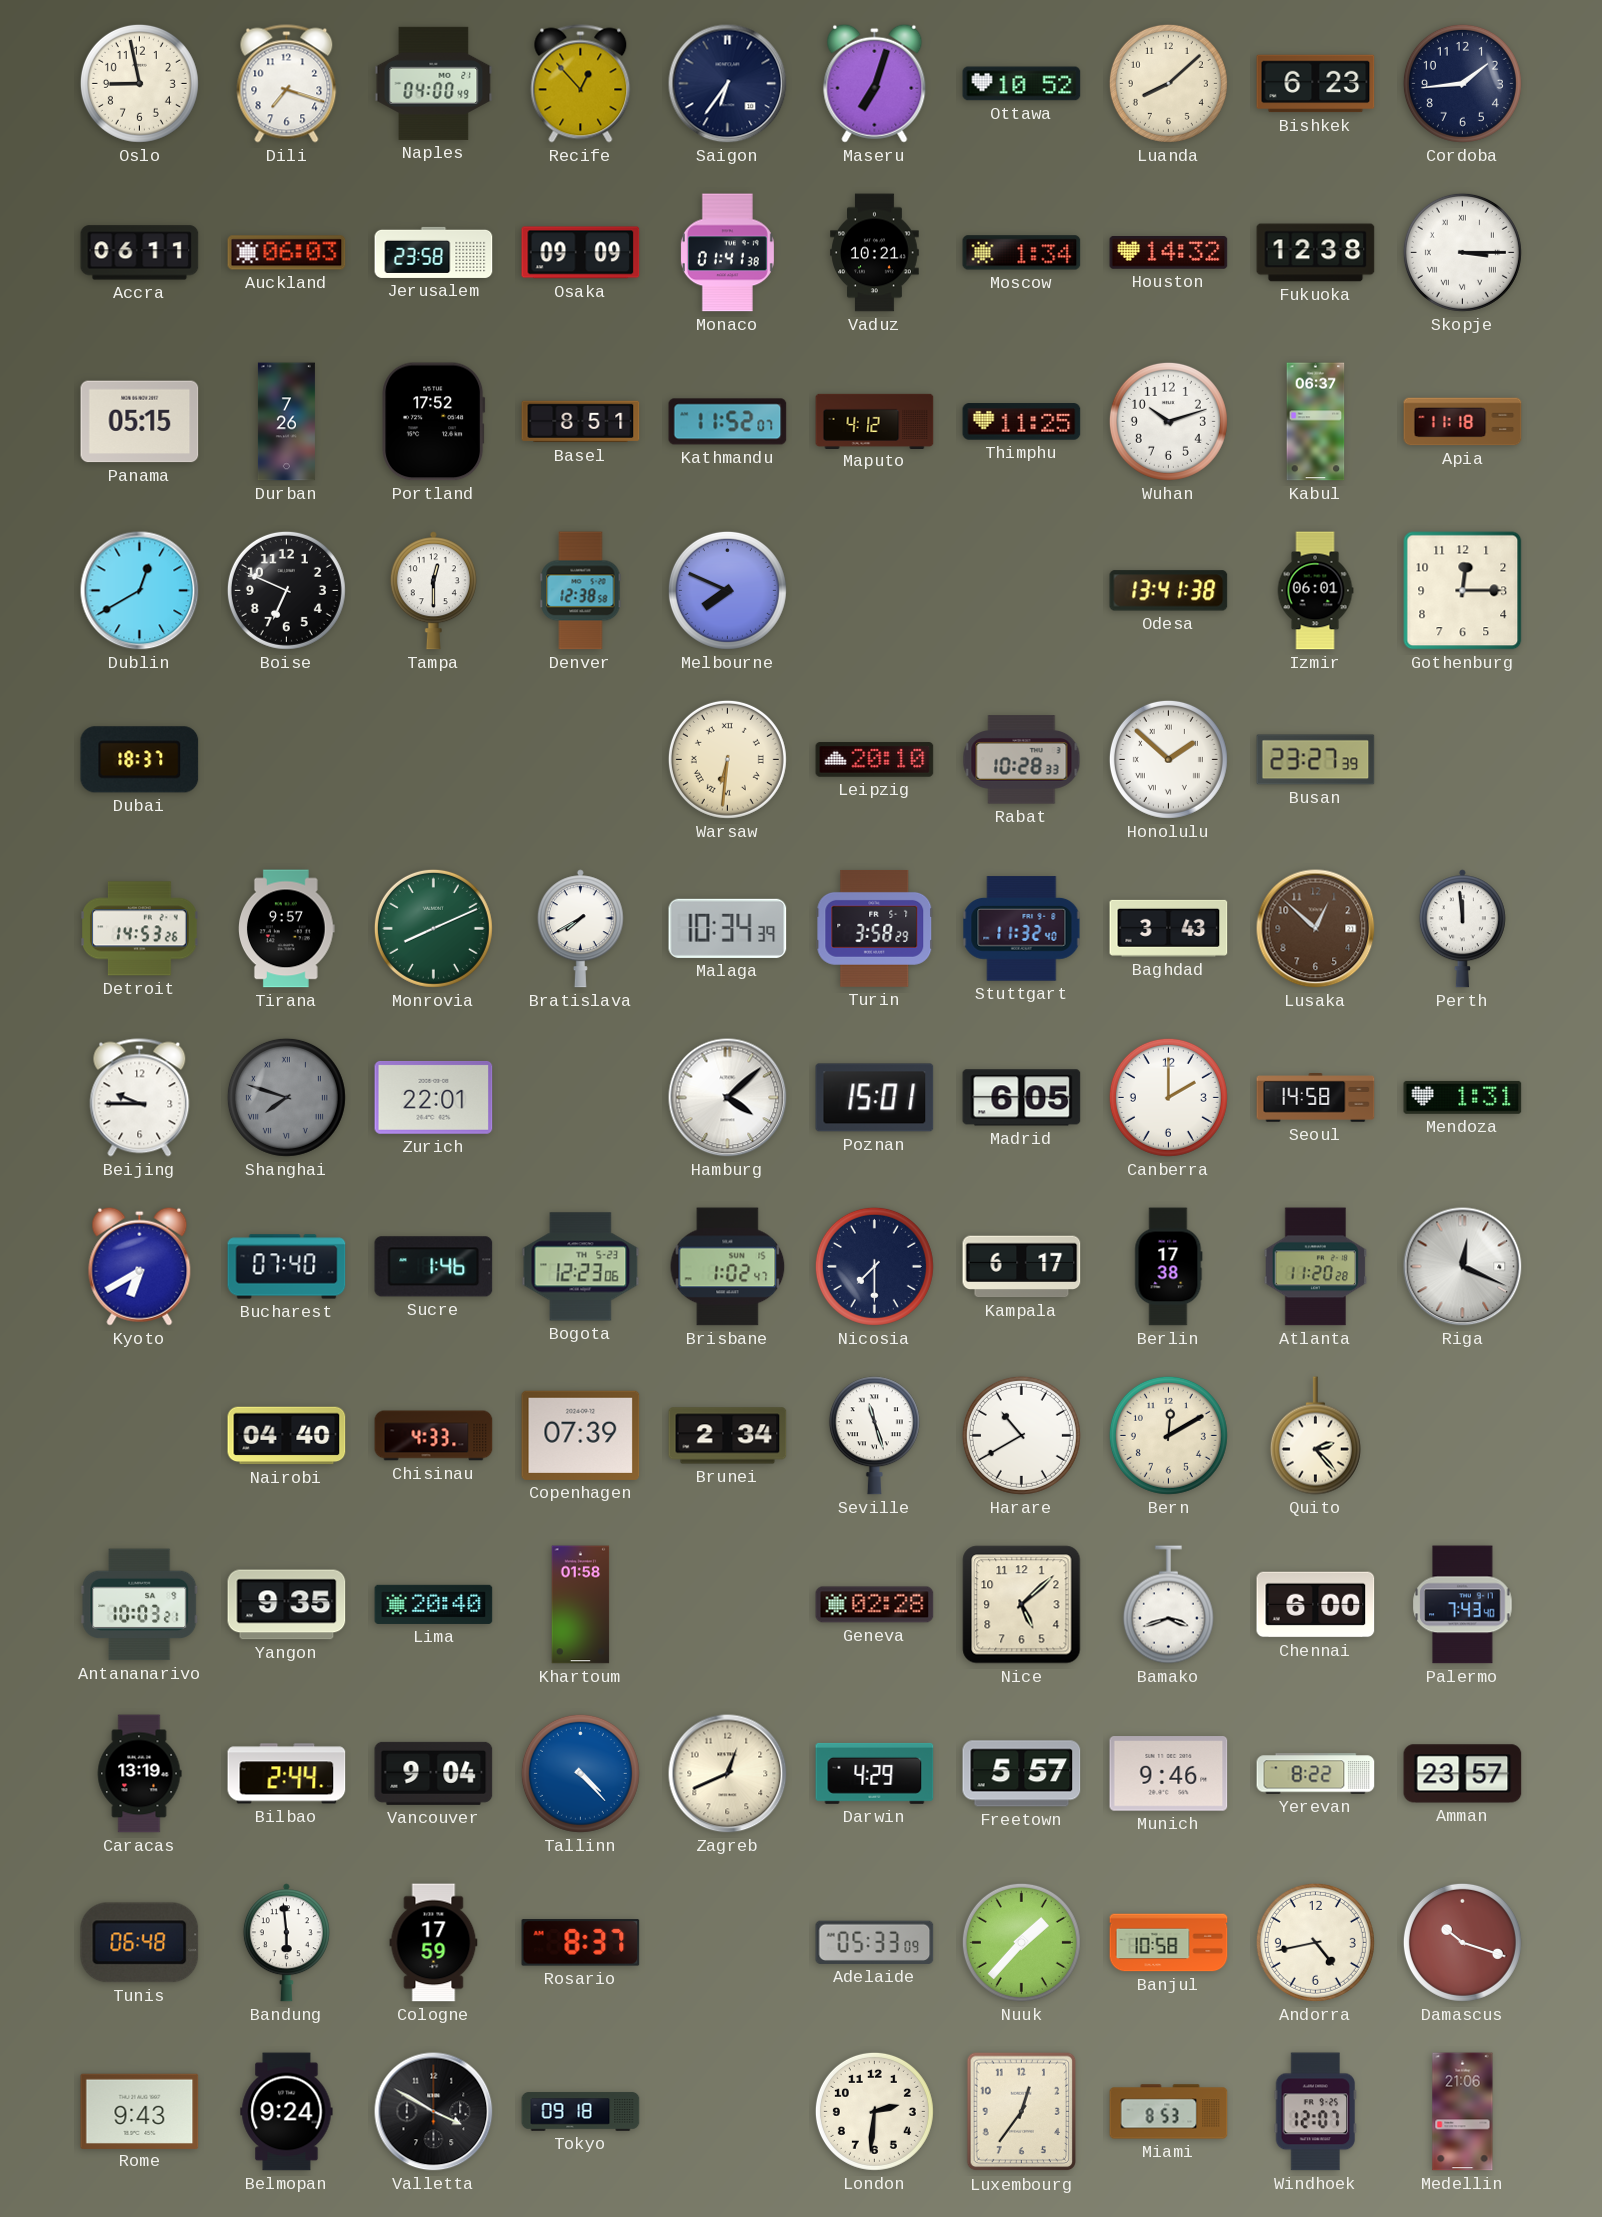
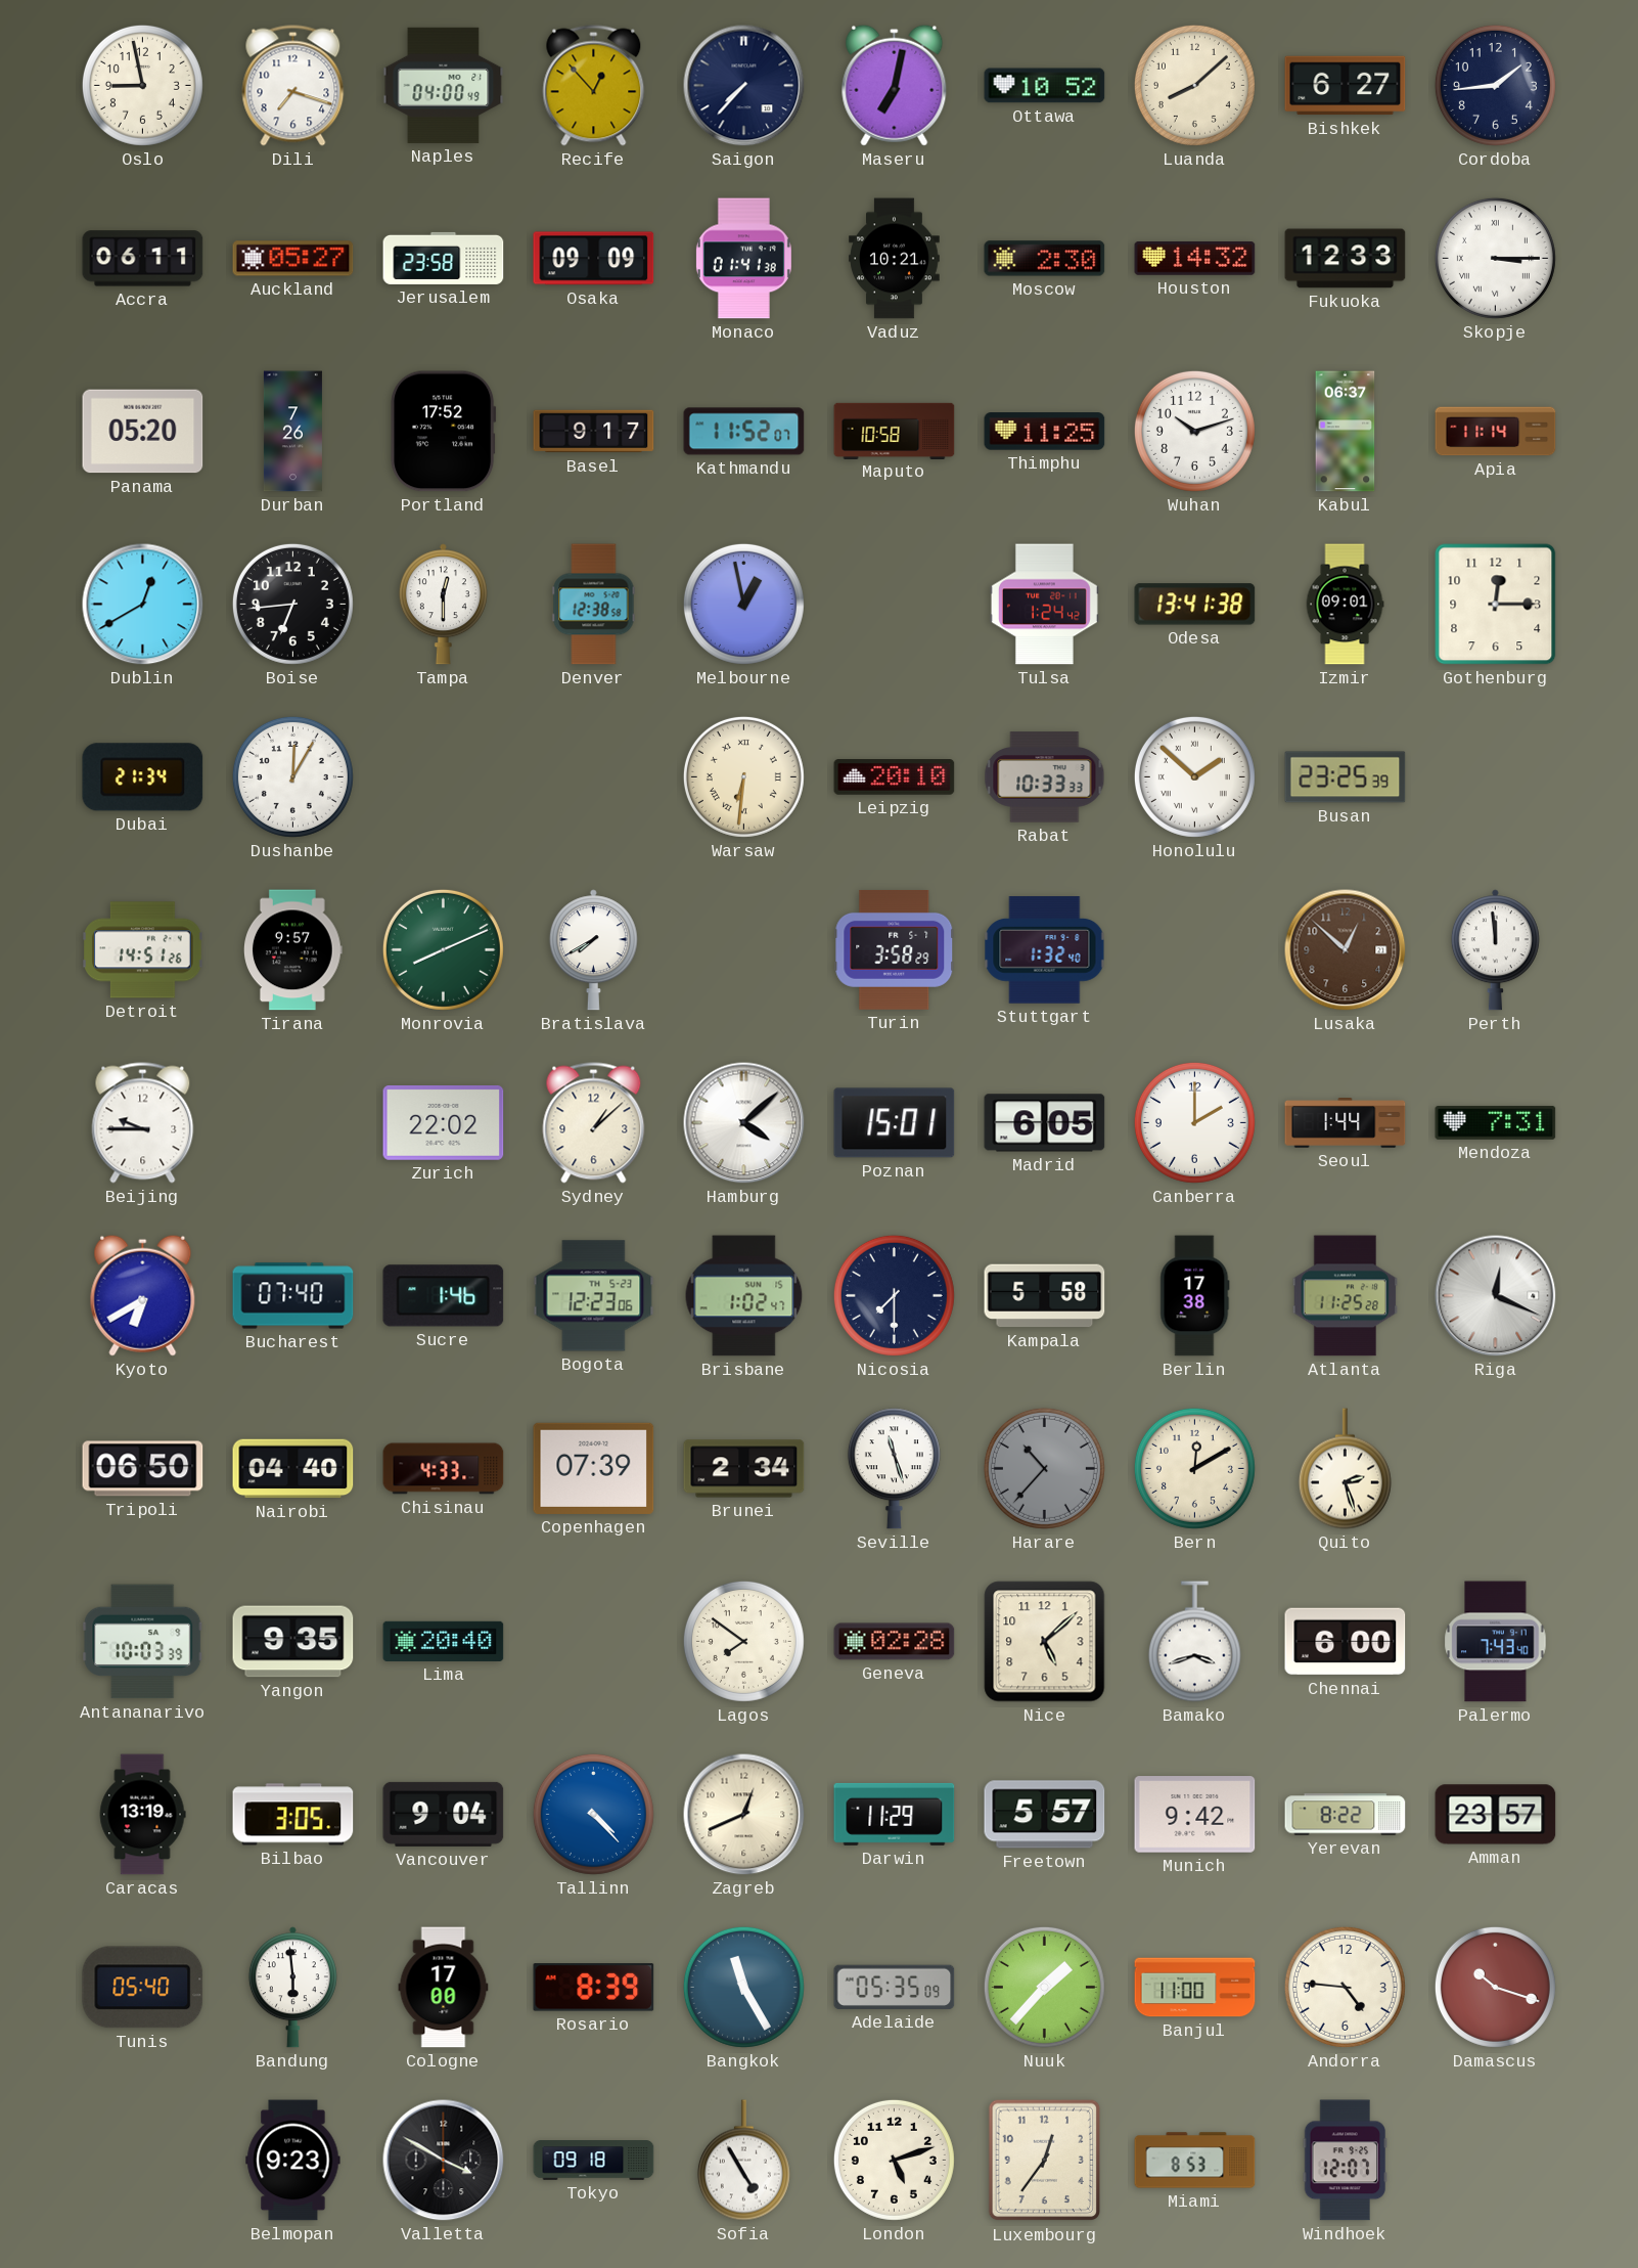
Saigon: 6:36 -> 7:37 (744, 86)
Maseru: 7:03 -> 7:02 (895, 85)
Bishkek: 6:23 -> 6:27 (1346, 86)
Auckland: 06:03 -> 05:27 (293, 259)
Moscow: 1:34 -> 2:30 (1045, 259)
Fukuoka: 12:38 -> 12:33 (1346, 259)
Panama: 05:15 -> 05:20 (143, 432)
Basel: 8:51 -> 9:17 (594, 432)
Maputo: 4:12 -> 10:58 (895, 431)
Apia: 11:18 -> 11:14 (1496, 432)
Boise: 6:49 -> 6:44 (292, 604)
Melbourne: 7:49 -> 12:58 (743, 604)
Tulsa: none -> 1:24 (1044, 605)
Izmir: 06:01 -> 09:01 (1345, 605)
Dubai: 18:37 -> 21:34 (143, 777)
Dushanbe: none -> 12:05 (292, 776)
Rabat: 10:28 -> 10:33 (1045, 777)
Busan: 23:27 -> 23:25 (1346, 777)
Detroit: 14:53 -> 14:51 (143, 950)
Malaga: 10:34 -> none (728, 928)
Stuttgart: 11:32 -> 1:32 (1045, 950)
Baghdad: 3:43 -> none (1169, 928)
Shanghai: 7:48 -> none (286, 1097)
Zurich: 22:01 -> 22:02 (444, 1122)
Sydney: none -> 1:08 (594, 1123)
Seoul: 14:58 -> 1:44 (1346, 1123)
Mendoza: 1:31 -> 7:31 (1496, 1122)
Kampala: 6:17 -> 5:58 (1045, 1296)
Atlanta: 11:20 -> 11:25 (1346, 1296)
Tripoli: none -> 06:50 (143, 1469)
Harare: 10:40 -> 10:37 (1044, 1468)
Harare dial: white -> grey (1044, 1468)
Quito: 2:23 -> 2:27 (1345, 1469)
Antananarivo: 10:03:21 -> 10:03:39 (143, 1642)
Khartoum: 01:58 -> none (581, 1605)
Lagos: none -> 7:51 (743, 1641)
Bilbao: 2:44 -> 3:05 (293, 1815)
Darwin: 4:29 -> 11:29 (895, 1814)
Munich: 9:46 -> 9:42 (1195, 1815)
Tunis: 06:48 -> 05:40 (143, 1988)
Cologne: 17:59 -> 17:00 (444, 1988)
Rosario: 8:37 -> 8:39 (594, 1988)
Bangkok: none -> 11:25 (743, 1987)
Adelaide: 05:33 -> 05:35 (895, 1987)
Banjul: 10:58 -> 11:00 (1195, 1988)
Andorra: 4:43 -> 4:46 (1345, 1987)
Rome: 9:43 -> none (140, 2111)
Belmopan: 9:24 -> 9:23 (293, 2161)
Sofia: none -> 4:55 (743, 2161)
London: 2:31 -> 5:12 (894, 2160)
Medellin: 21:06 -> none (1463, 2112)
